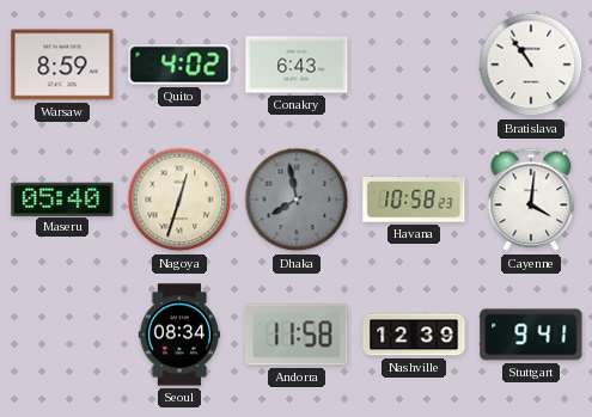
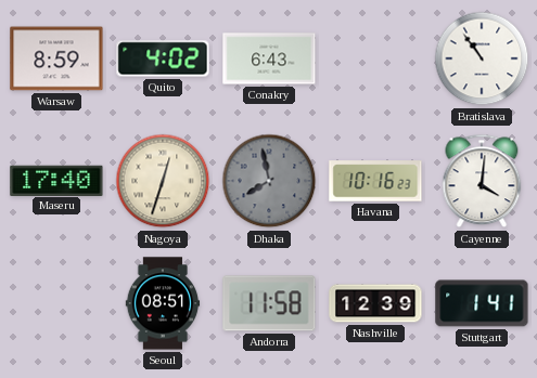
Maseru: 05:40 -> 17:40 (56, 180)
Havana: 10:58 -> 10:16 (375, 181)
Seoul: 08:34 -> 08:51 (163, 303)
Stuttgart: 9:41 -> 1:41 (482, 303)
